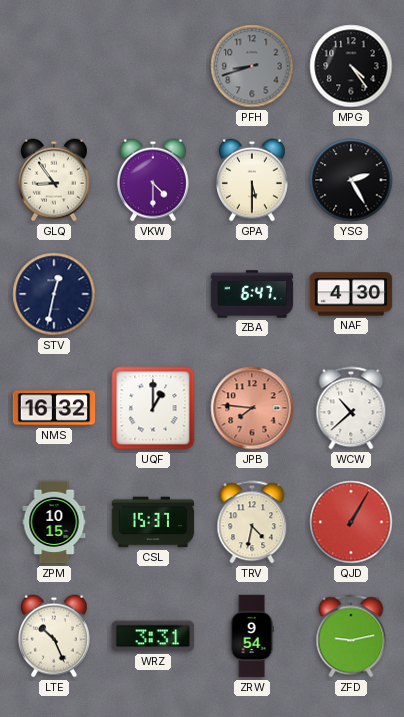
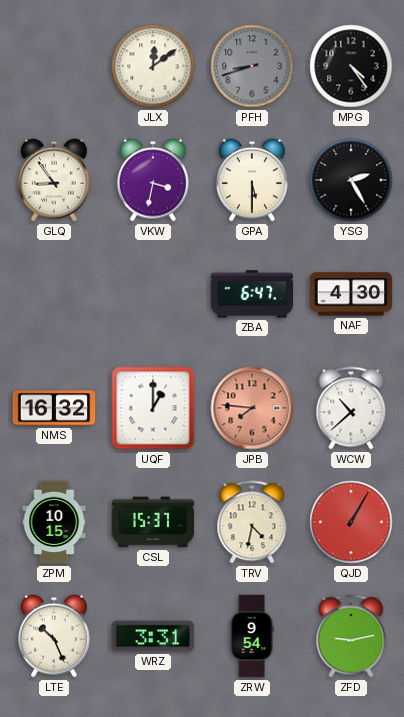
JLX: none -> 12:09 (153, 66)
VKW: 4:30 -> 3:32 (153, 180)
STV: 12:32 -> none (54, 294)
